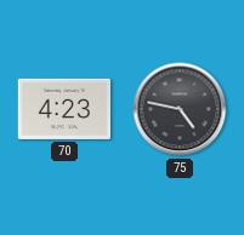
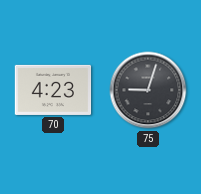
75: 4:47 -> 9:03 (148, 90)
